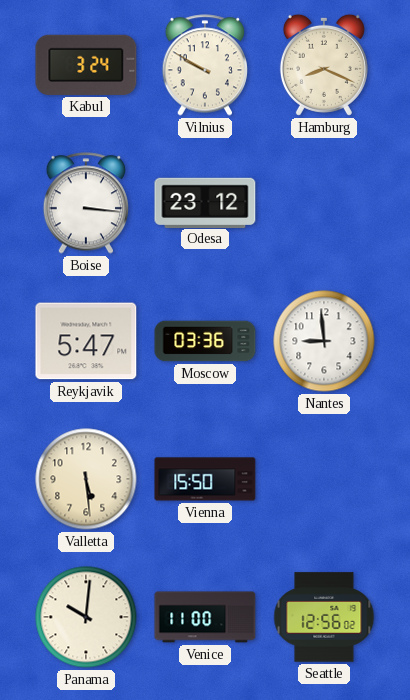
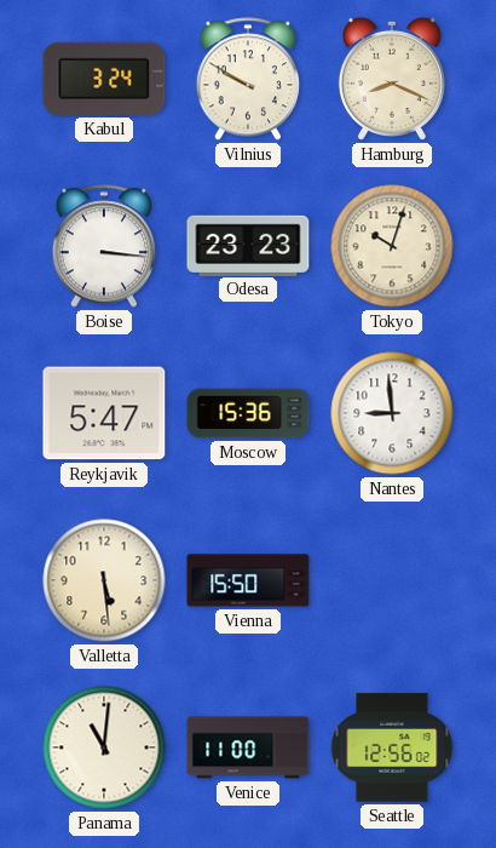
Odesa: 23:12 -> 23:23 (248, 245)
Tokyo: none -> 10:03 (392, 246)
Moscow: 03:36 -> 15:36 (248, 413)
Panama: 10:01 -> 11:01 (104, 747)
